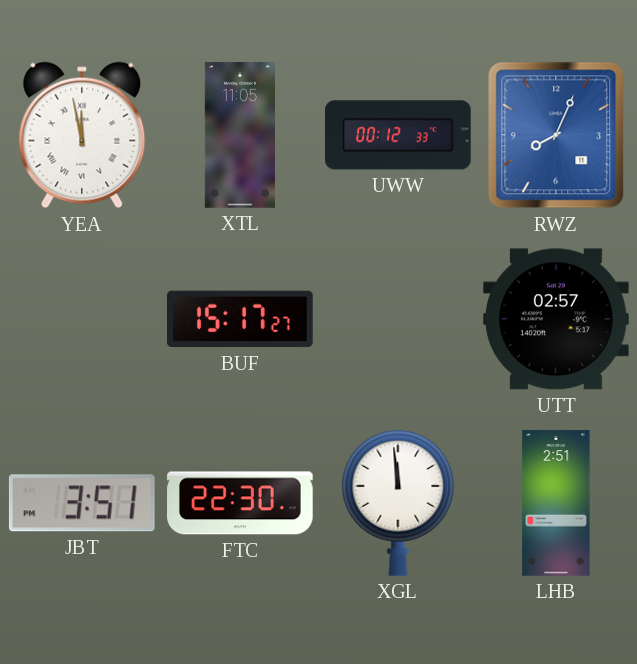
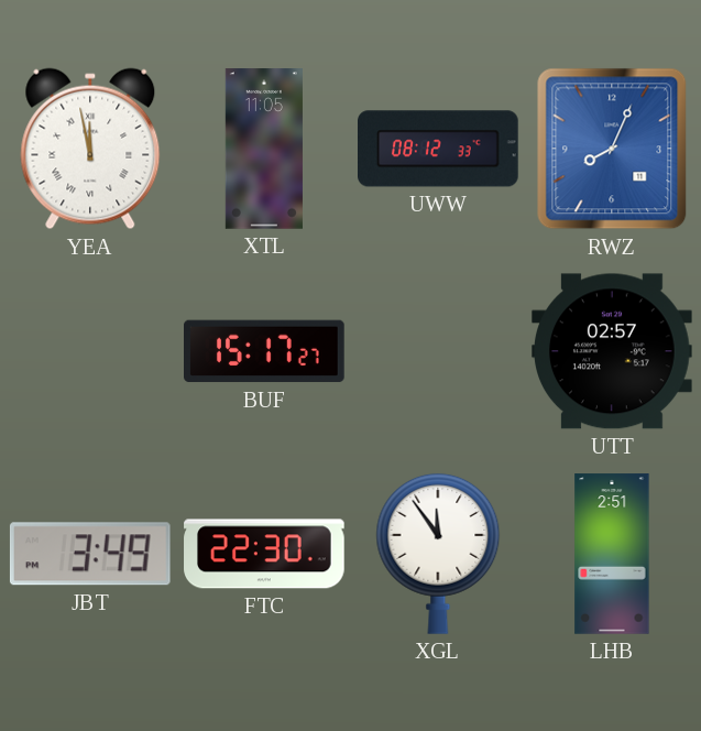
UWW: 00:12 -> 08:12 (439, 149)
JBT: 3:51 -> 3:49 (90, 554)
XGL: 11:59 -> 11:54 (438, 554)
